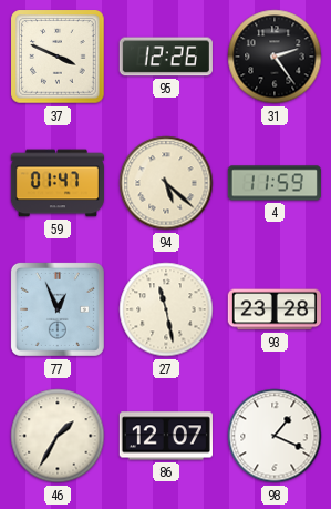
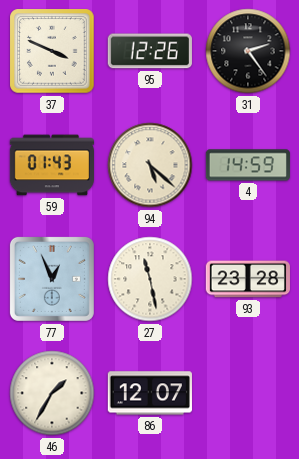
59: 01:47 -> 01:43 (51, 165)
4: 11:59 -> 14:59 (248, 165)
98: 1:19 -> none (275, 436)
